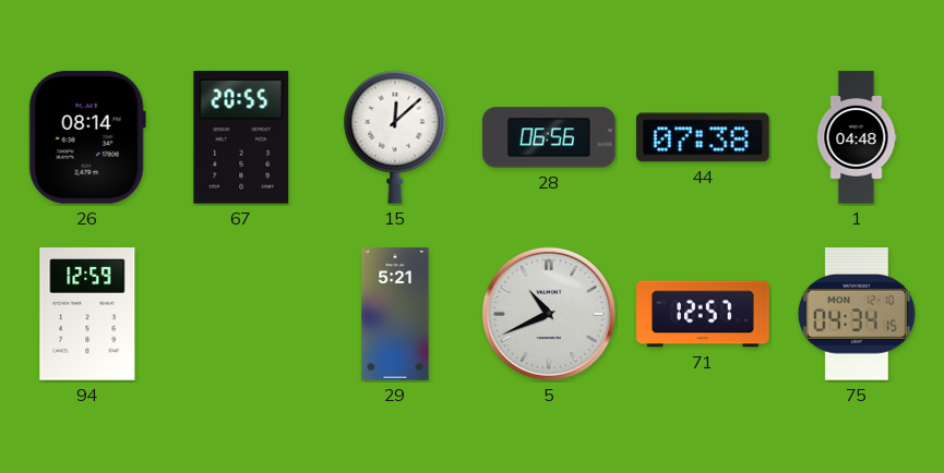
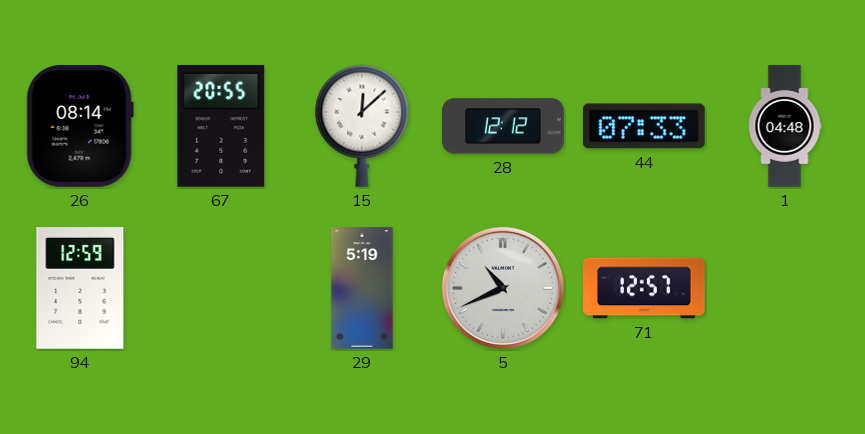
28: 06:56 -> 12:12 (503, 126)
44: 07:38 -> 07:33 (645, 126)
29: 5:21 -> 5:19 (362, 288)
75: 04:34 -> none (857, 315)
